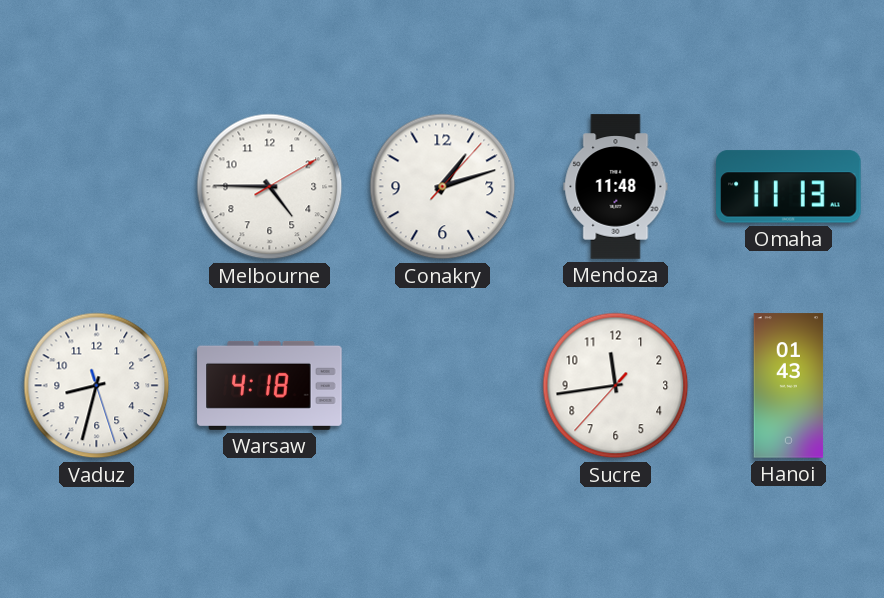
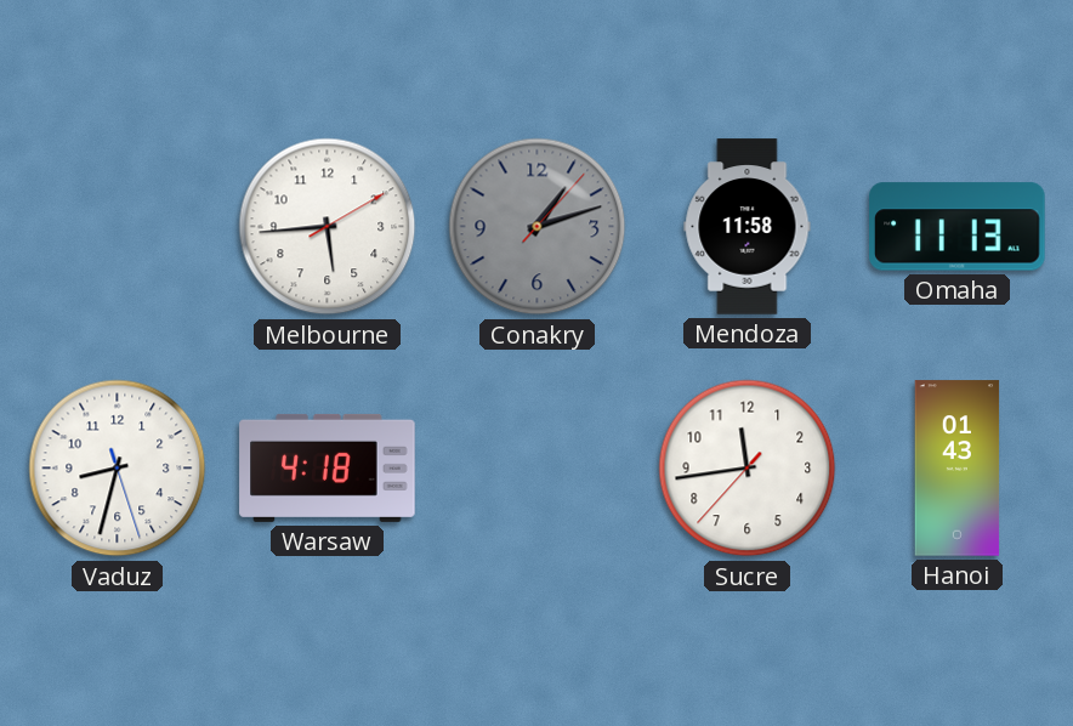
Melbourne: 4:45 -> 5:44 (328, 227)
Conakry dial: white -> grey (538, 227)
Mendoza: 11:48 -> 11:58 (748, 227)
